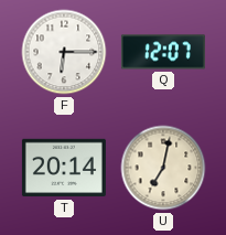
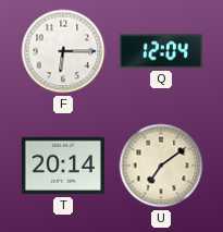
Q: 12:07 -> 12:04 (161, 51)
U: 7:02 -> 7:09 (161, 166)
